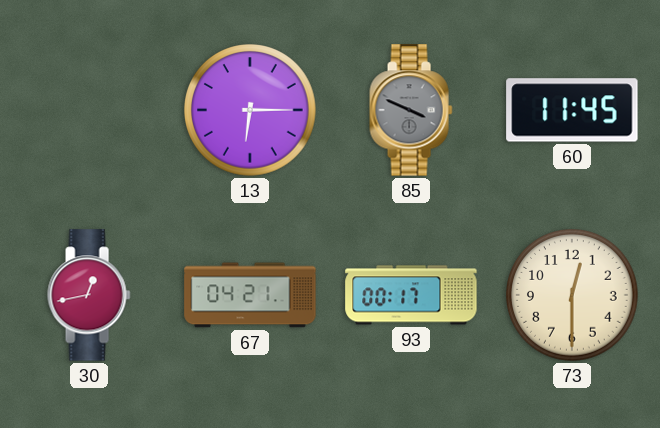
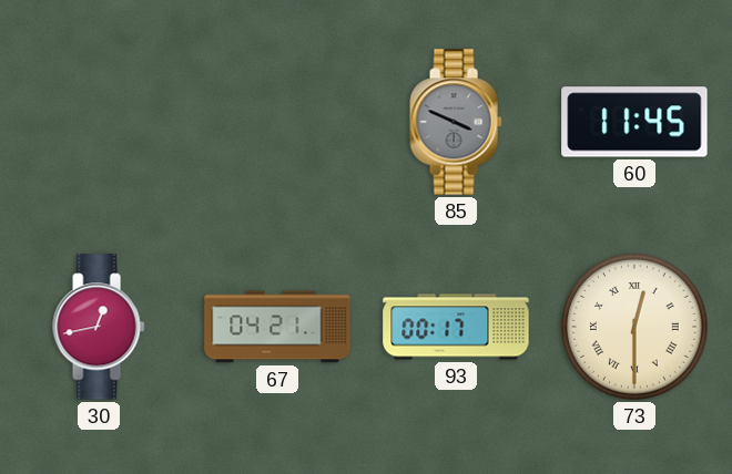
13: 6:15 -> none (250, 110)
73 numerals: Arabic -> Roman (634, 327)
